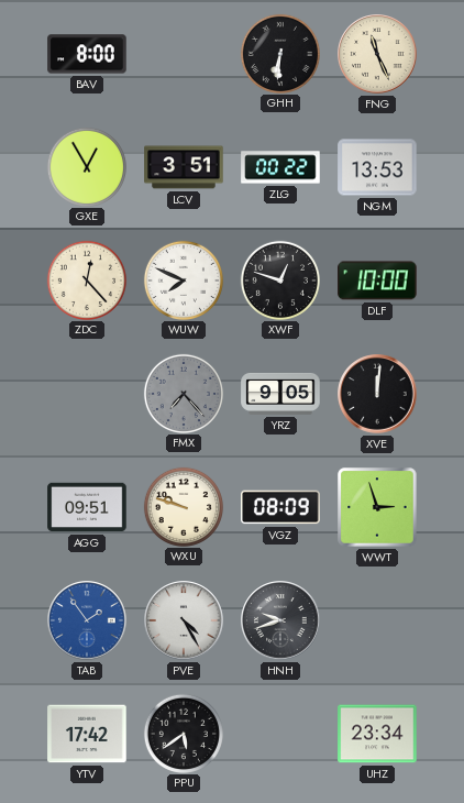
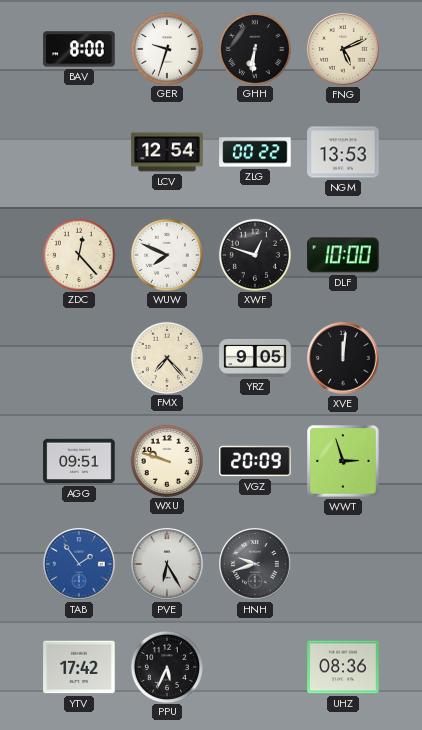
GER: none -> 9:33 (166, 48)
FNG: 11:26 -> 5:11 (343, 49)
GXE: 12:55 -> none (86, 166)
LCV: 3:51 -> 12:54 (167, 152)
FMX dial: grey -> cream (166, 357)
VGZ: 08:09 -> 20:09 (255, 461)
PVE: 4:25 -> 6:25 (167, 564)
PPU: 5:39 -> 5:34 (166, 666)
UHZ: 23:34 -> 08:36 (343, 667)
